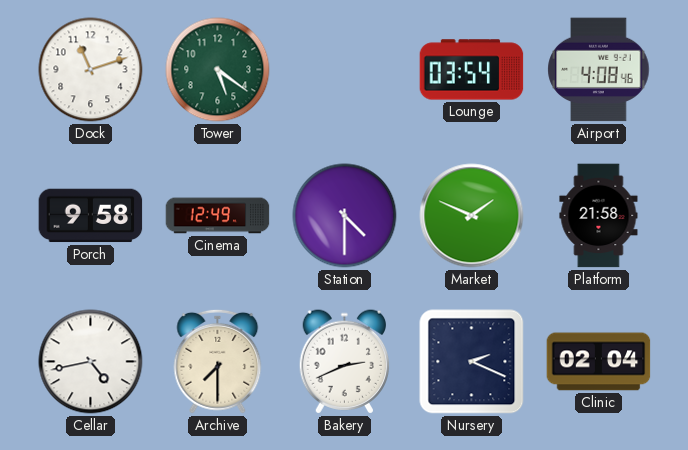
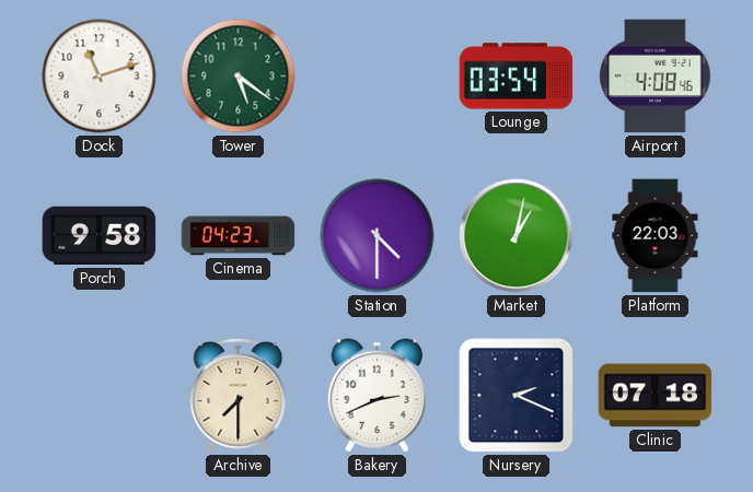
Cinema: 12:49 -> 04:23 (239, 236)
Market: 1:49 -> 1:02 (517, 236)
Platform: 21:58 -> 22:03 (656, 236)
Cellar: 4:43 -> none (91, 362)
Clinic: 02:04 -> 07:18 (656, 396)
